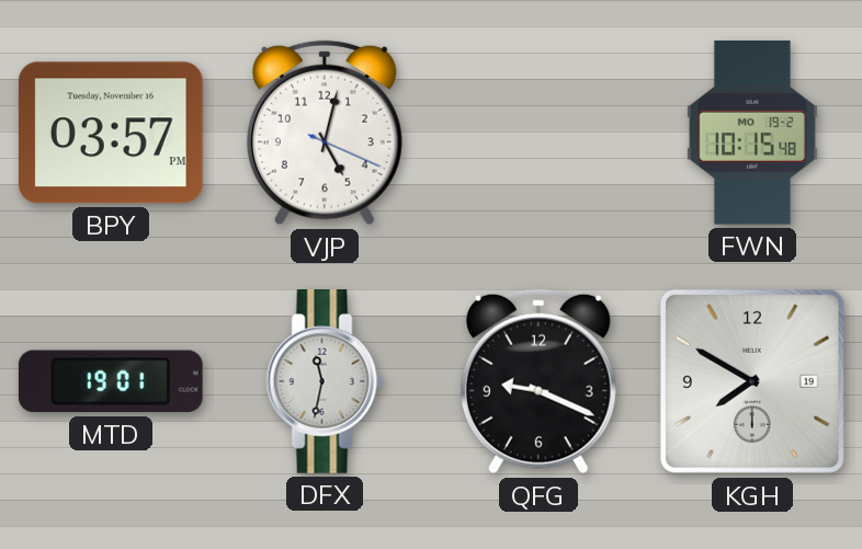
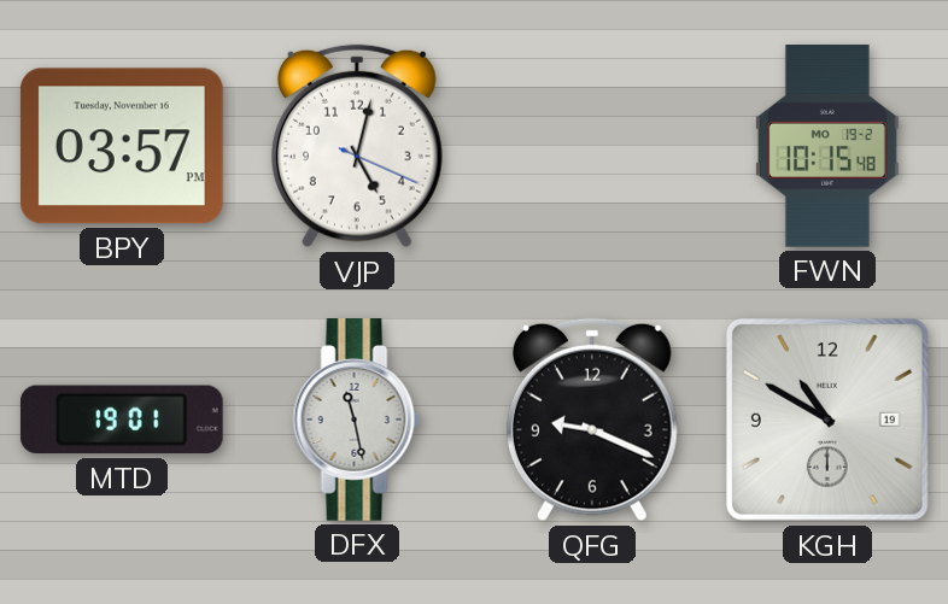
DFX: 11:32 -> 11:28 (357, 421)
KGH: 7:50 -> 10:50 (827, 420)
